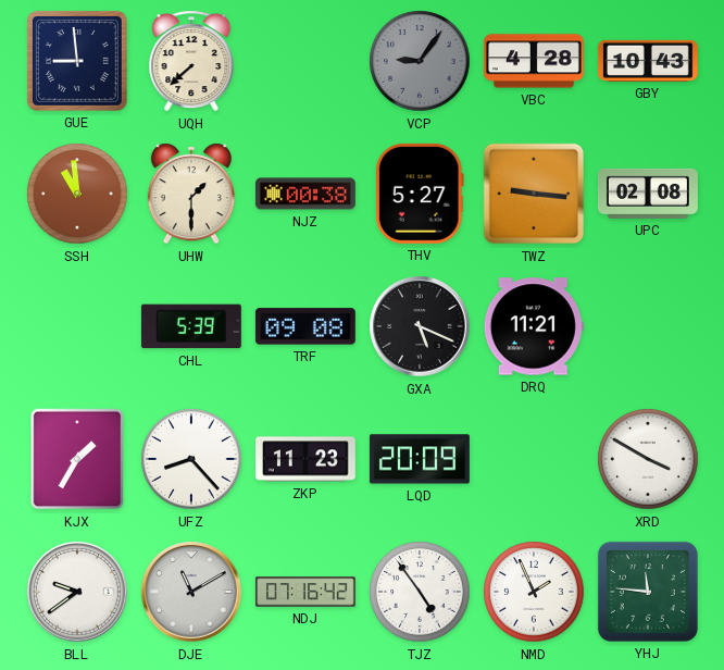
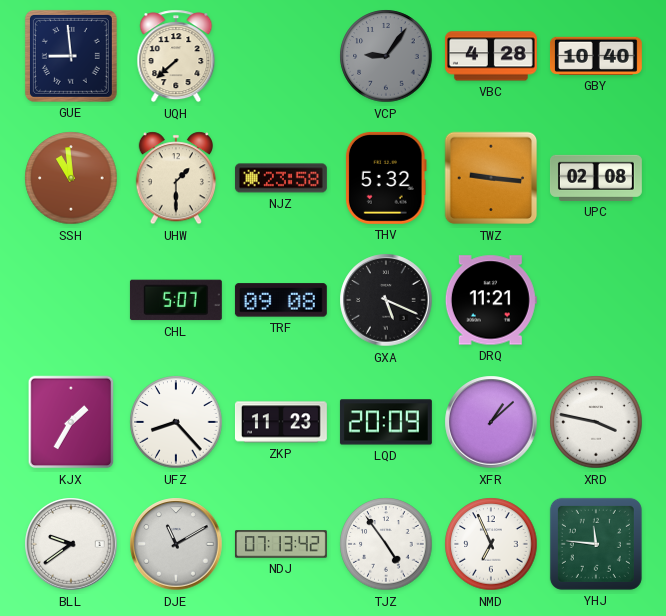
GBY: 10:43 -> 10:40 (596, 56)
NJZ: 00:38 -> 23:58 (281, 178)
THV: 5:27 -> 5:32 (386, 178)
CHL: 5:39 -> 5:07 (176, 300)
XFR: none -> 1:08 (491, 422)
XRD: 3:50 -> 3:47 (596, 422)
NDJ: 07:16 -> 07:13 (281, 544)
NMD: 1:56 -> 6:56 (491, 544)
